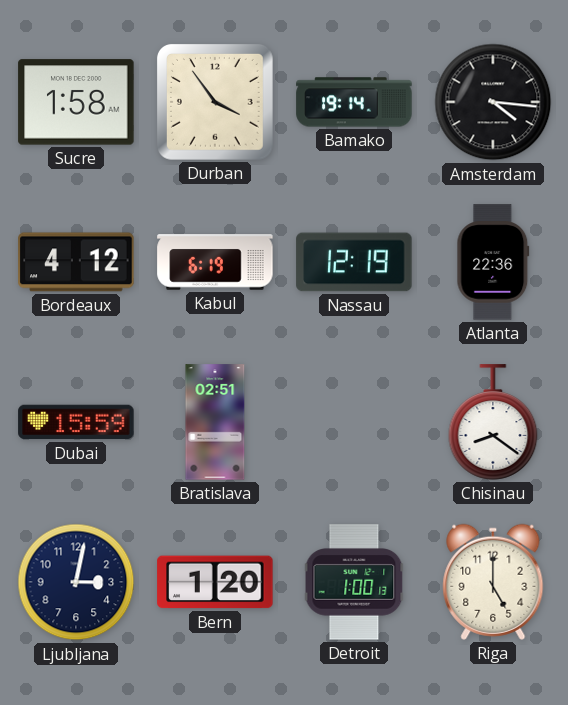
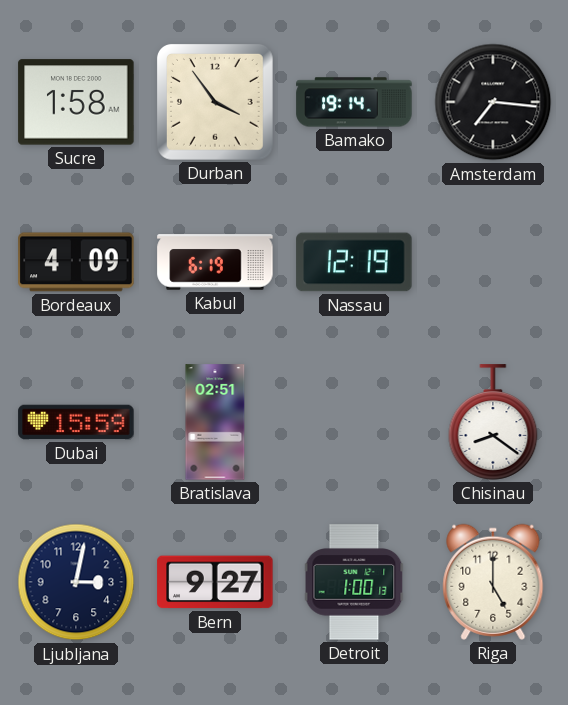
Amsterdam: 4:16 -> 7:16 (493, 102)
Bordeaux: 4:12 -> 4:09 (76, 262)
Atlanta: 22:36 -> none (493, 262)
Bern: 1:20 -> 9:27 (215, 582)
